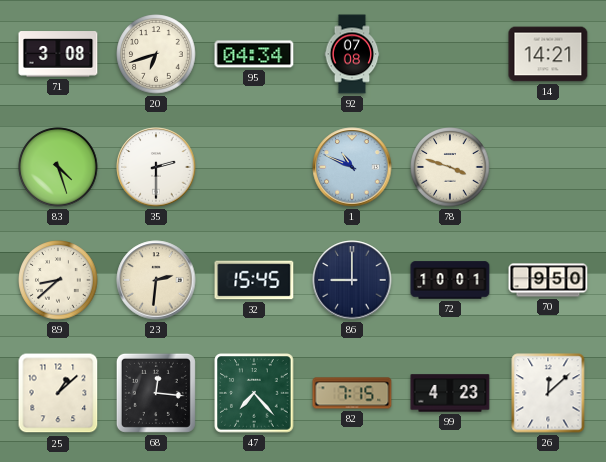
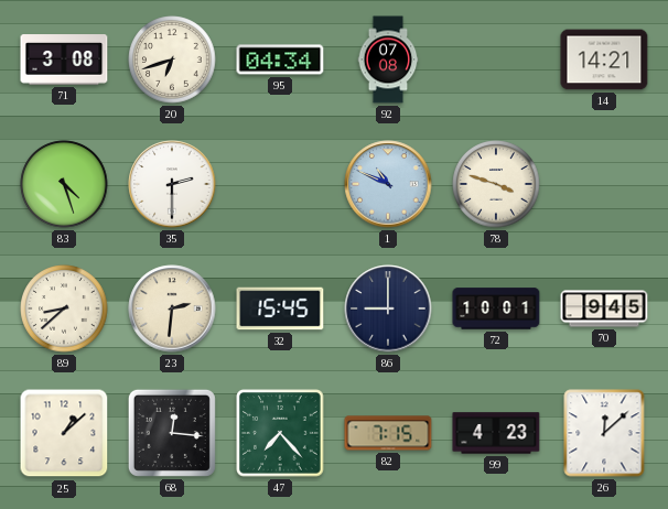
70: 9:50 -> 9:45 (604, 308)
